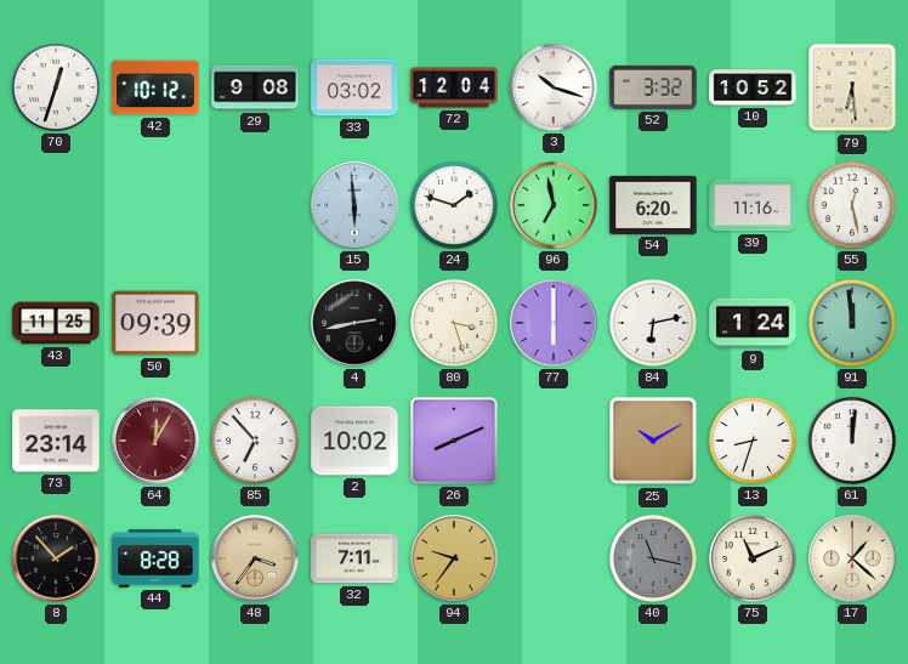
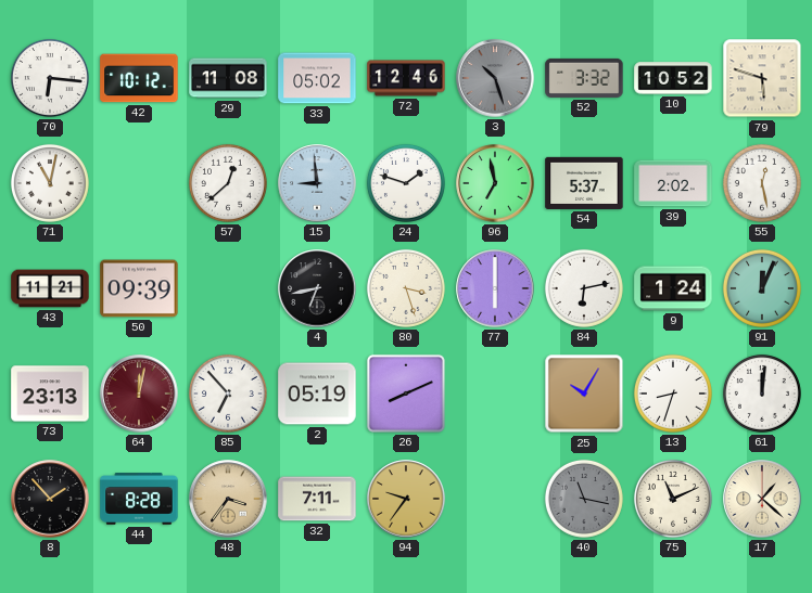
70: 12:33 -> 6:16 (50, 78)
29: 9:08 -> 11:08 (228, 78)
33: 03:02 -> 05:02 (317, 78)
72: 12:04 -> 12:46 (406, 78)
3: 10:18 -> 10:27 (495, 78)
3 dial: white -> grey (495, 78)
79: 6:29 -> 5:48 (762, 78)
71: none -> 11:02 (50, 183)
57: none -> 12:38 (228, 183)
15: 5:59 -> 8:59 (317, 183)
54: 6:20 -> 5:37 (584, 183)
39: 11:16 -> 2:02 (673, 183)
43: 11:25 -> 11:21 (50, 288)
4: 2:43 -> 6:43 (317, 288)
91: 11:59 -> 12:04 (762, 288)
73: 23:14 -> 23:13 (50, 394)
64: 12:05 -> 12:02 (139, 394)
2: 10:02 -> 05:19 (317, 394)
25: 10:10 -> 10:05 (584, 394)
